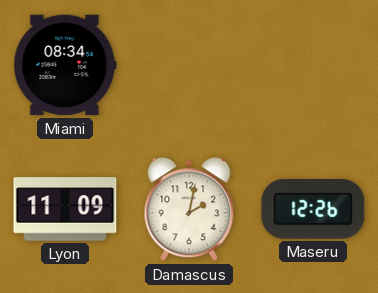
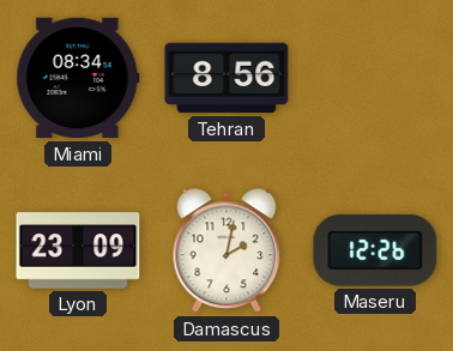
Tehran: none -> 8:56 (226, 78)
Lyon: 11:09 -> 23:09 (78, 250)
